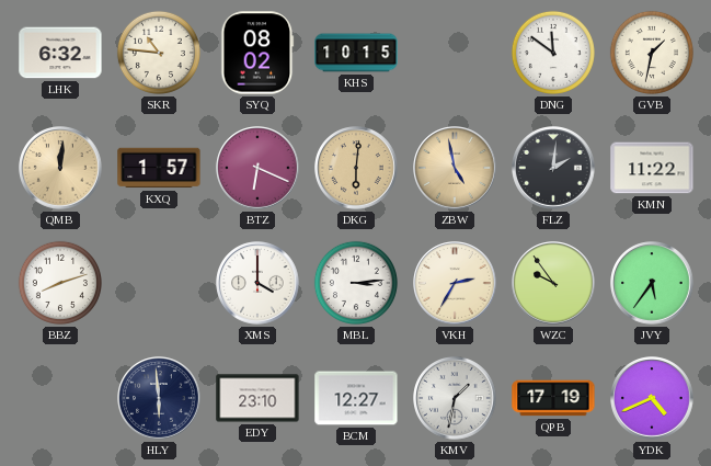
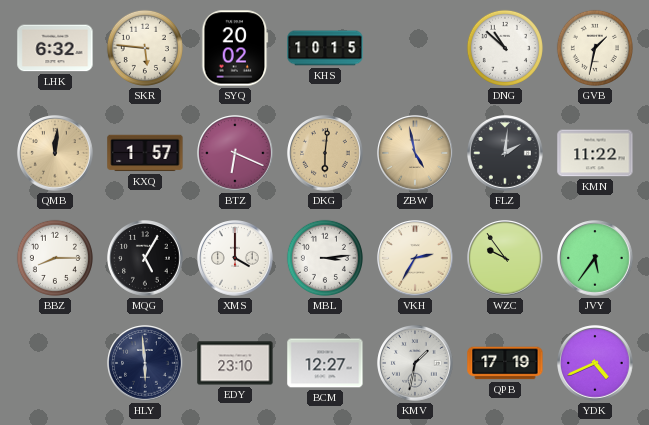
SKR: 10:46 -> 5:46 (145, 48)
SYQ: 08:02 -> 20:02 (235, 48)
DNG: 11:51 -> 10:52 (505, 48)
BBZ: 8:12 -> 8:15 (55, 258)
MQG: none -> 5:05 (145, 258)
